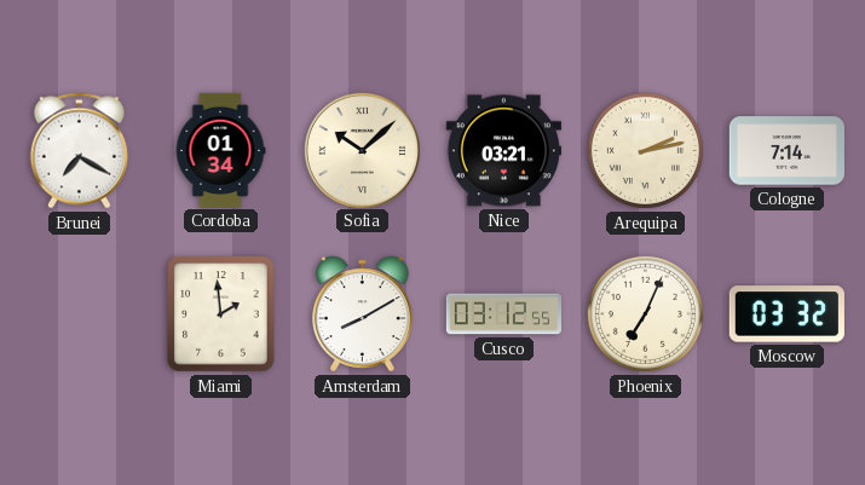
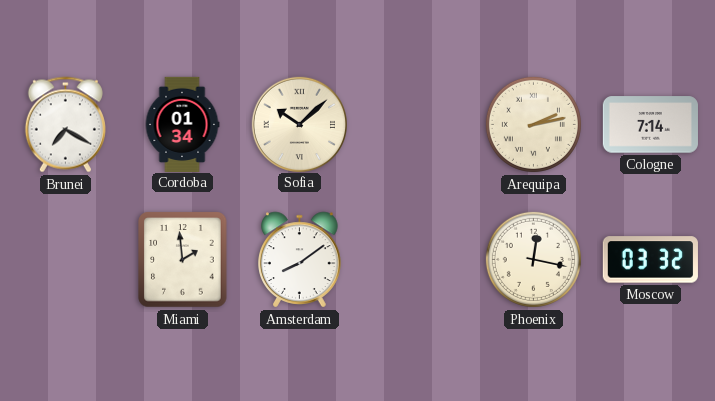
Nice: 03:21 -> none (503, 151)
Amsterdam: 8:10 -> 8:09 (300, 260)
Cusco: 03:12 -> none (503, 314)
Phoenix: 7:04 -> 12:17 (533, 259)
